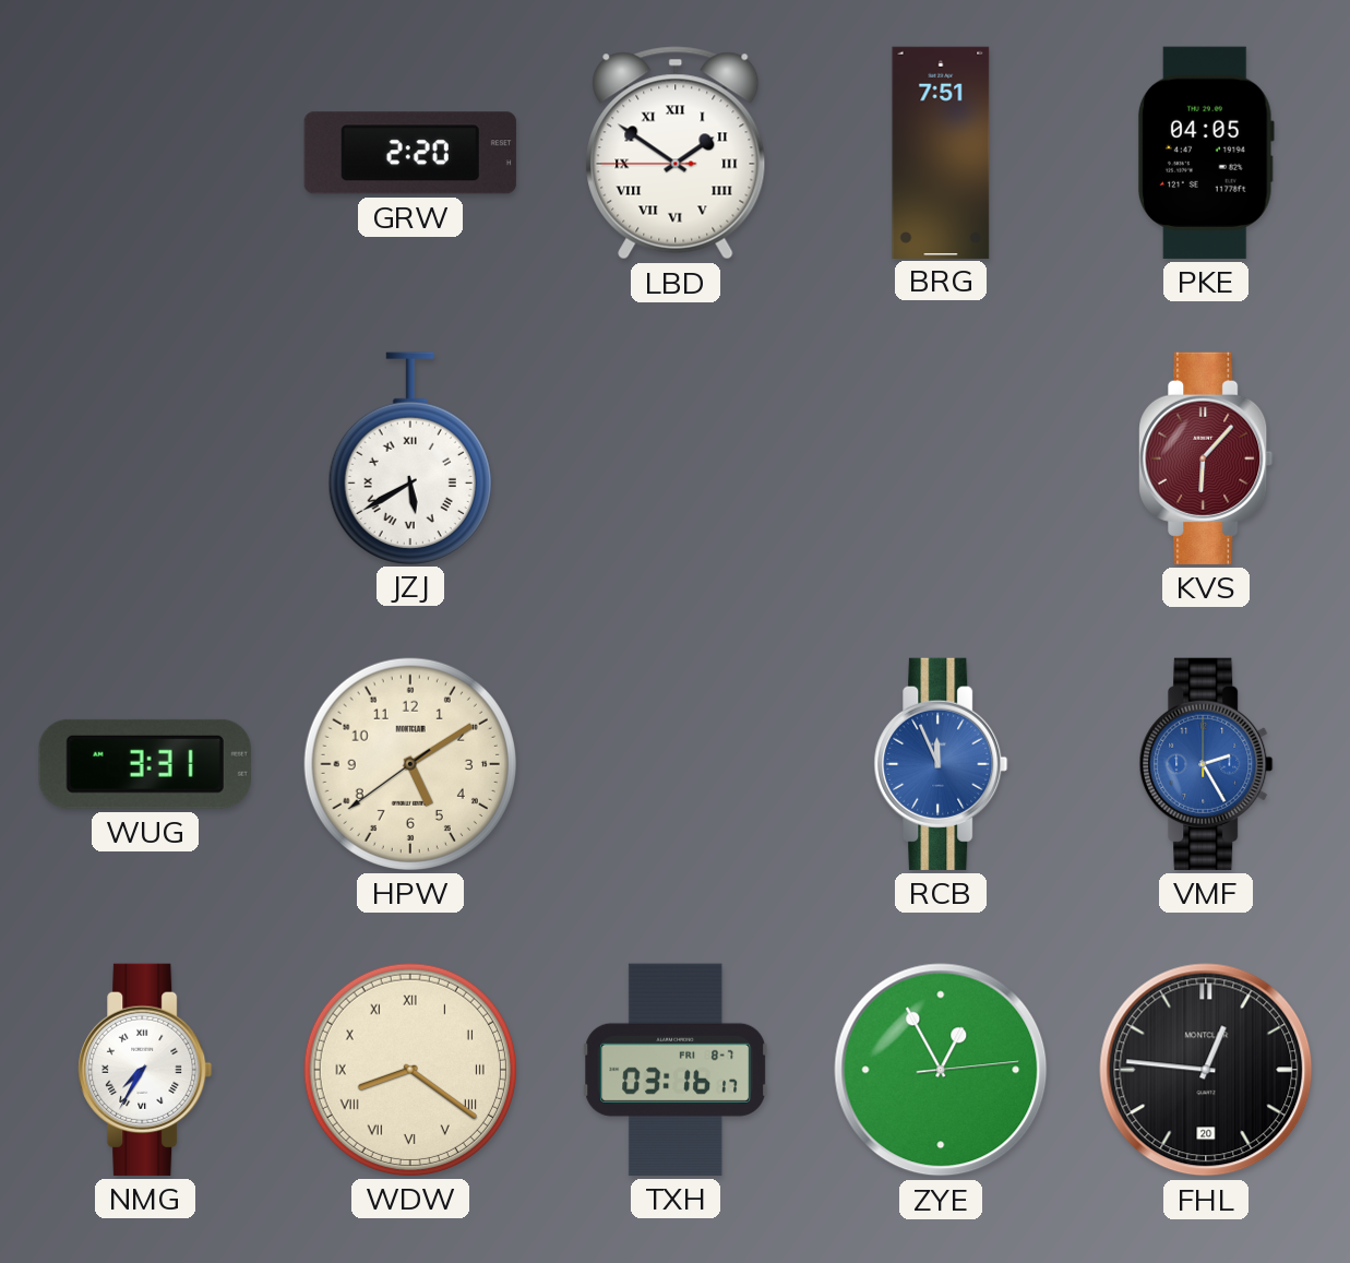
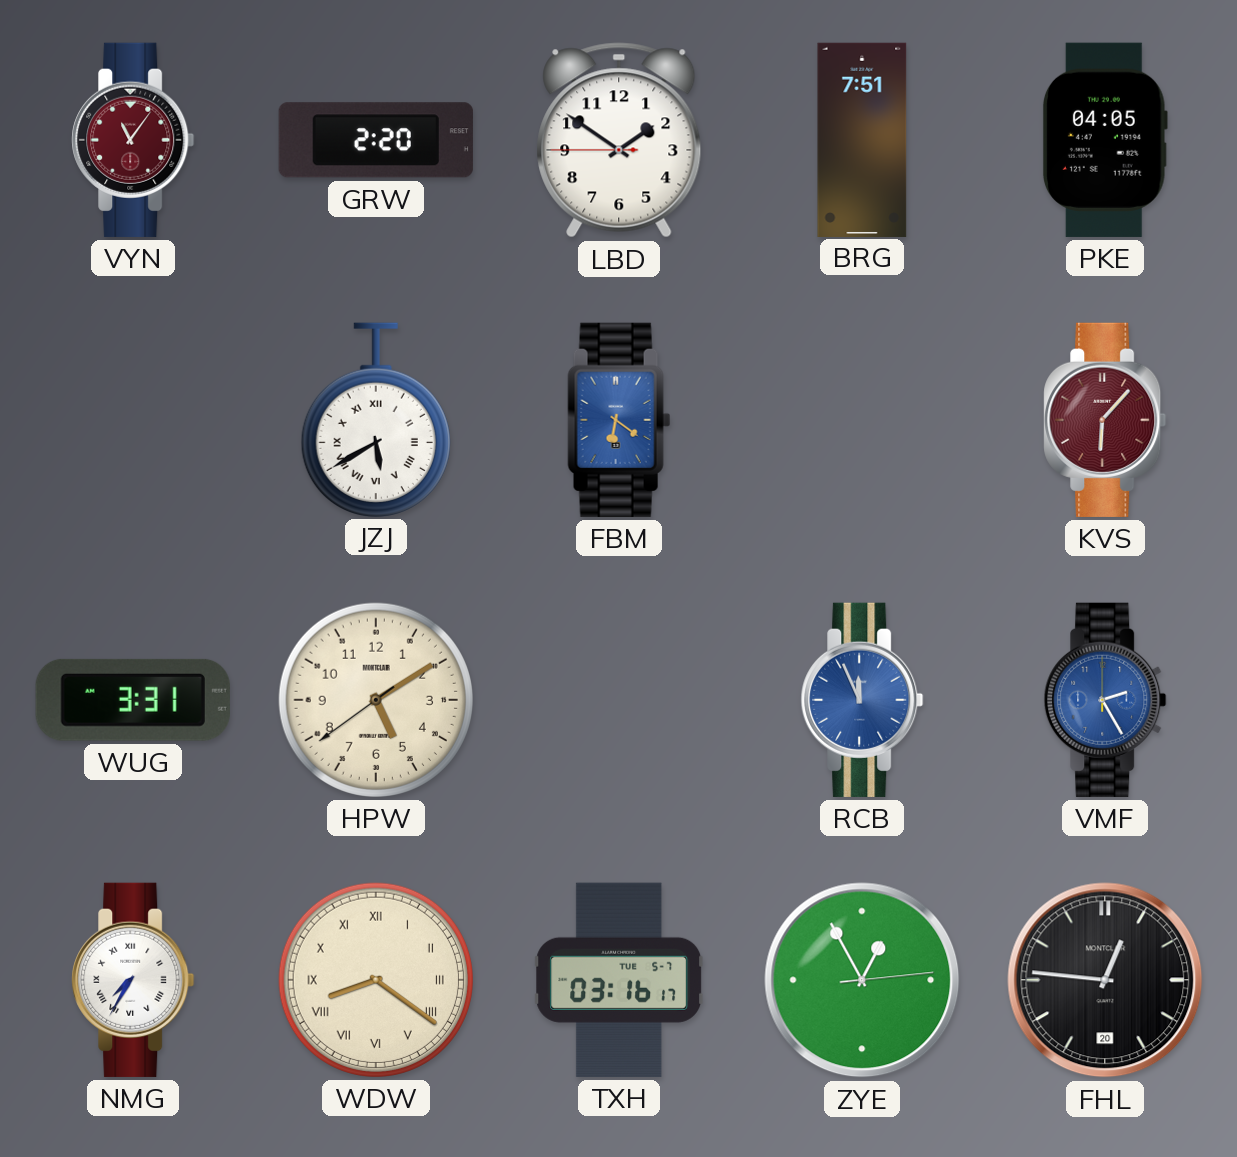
VYN: none -> 11:06 (133, 140)
LBD numerals: Roman -> Arabic (619, 140)
FBM: none -> 6:21 (619, 420)
TXH date: FRI 8-7 -> TUE 5-7 (618, 980)
